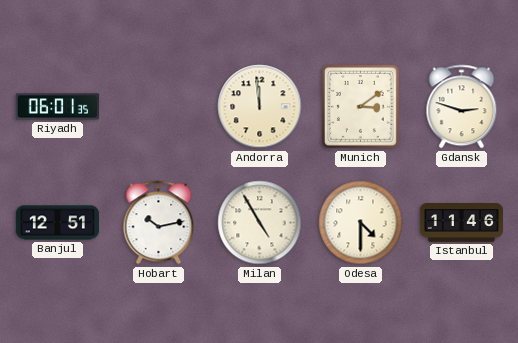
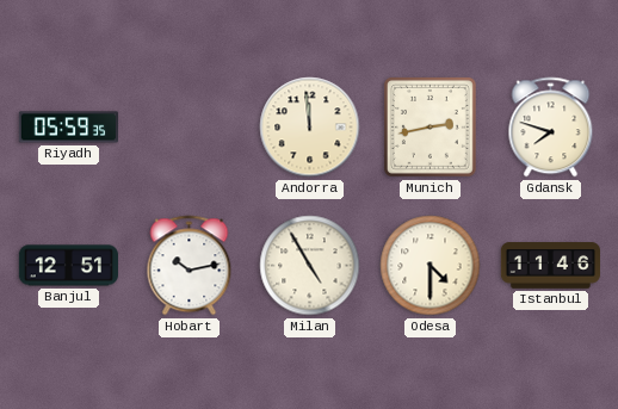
Riyadh: 06:01 -> 05:59 (68, 128)
Munich: 3:09 -> 2:43 (429, 126)
Gdansk: 2:48 -> 7:48 (551, 128)
